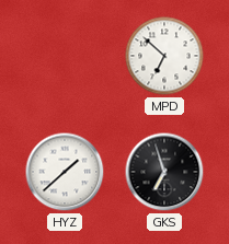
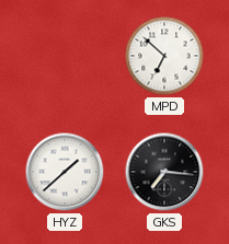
GKS: 6:57 -> 7:16 (164, 172)
